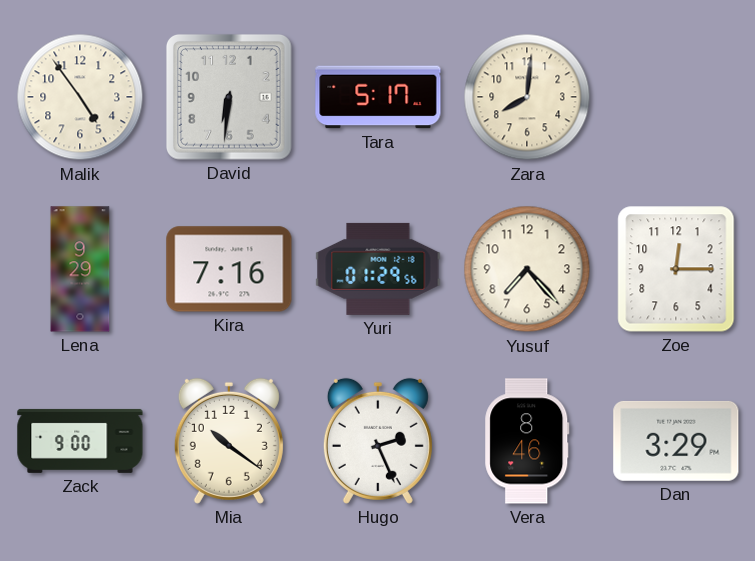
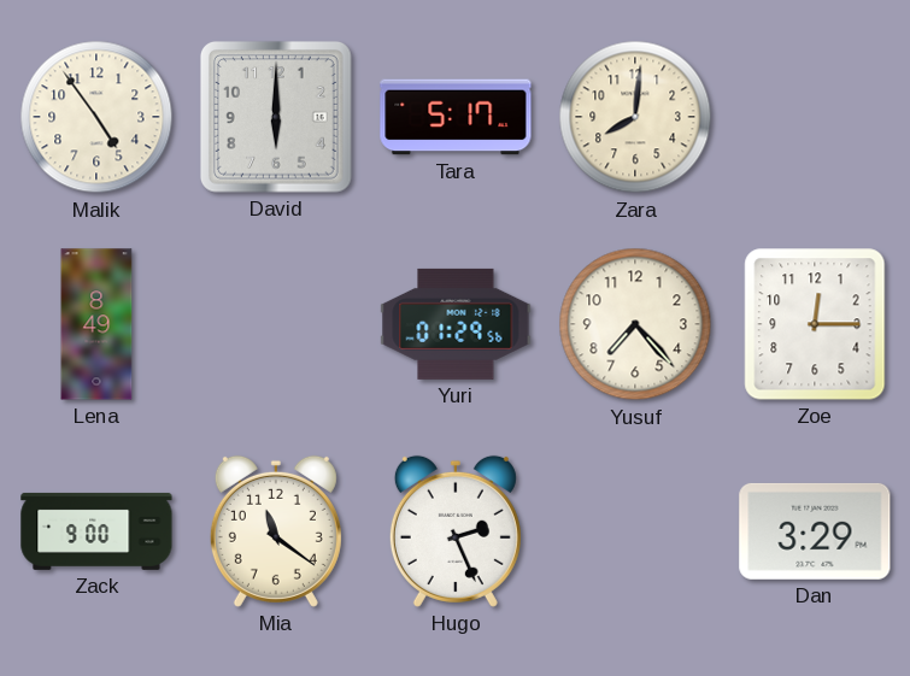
David: 6:31 -> 6:00 (276, 117)
Lena: 9:29 -> 8:49 (96, 324)
Kira: 7:16 -> none (229, 269)
Mia: 10:21 -> 11:21 (276, 531)
Vera: 8:46 -> none (527, 441)
